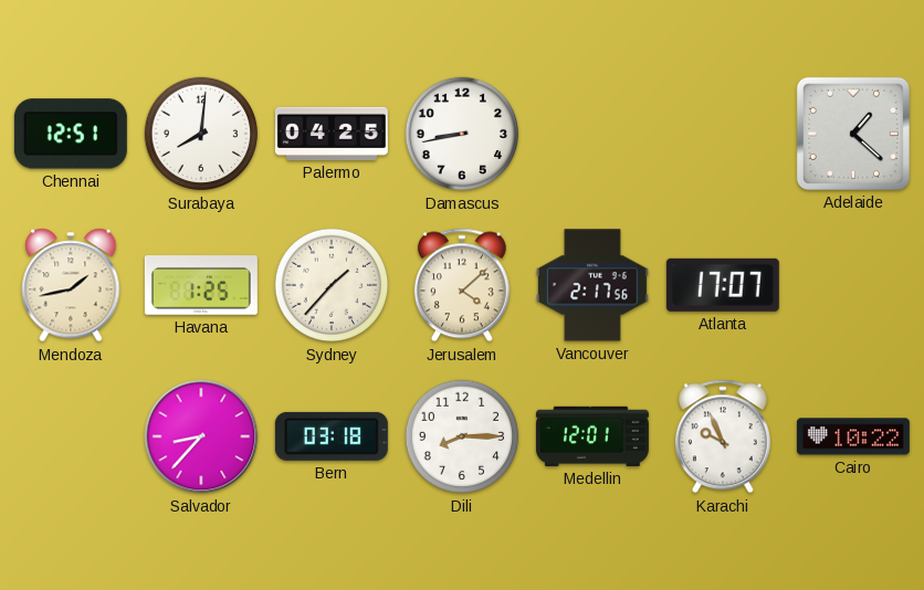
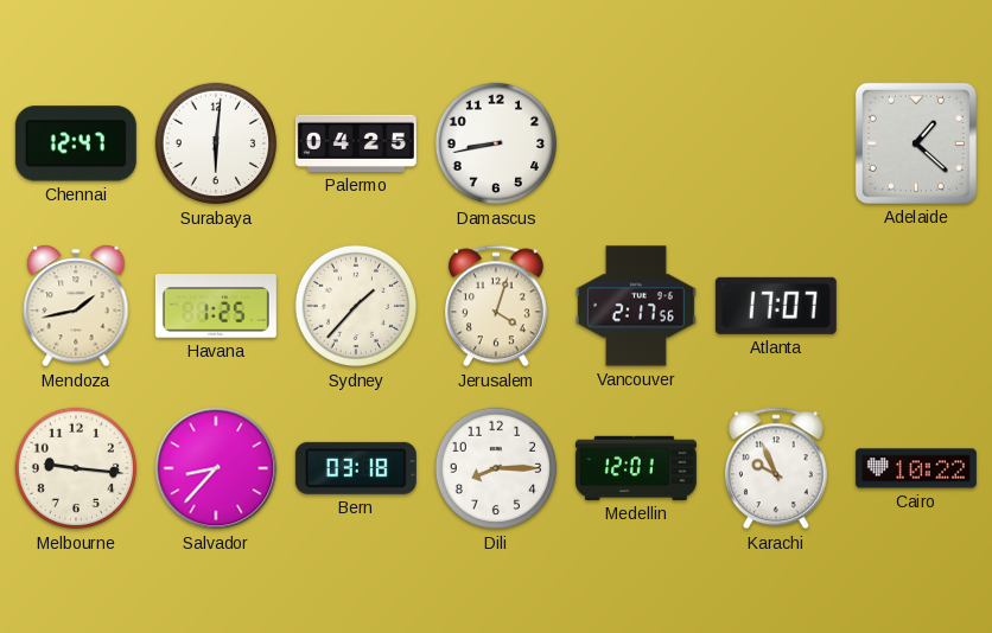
Chennai: 12:51 -> 12:47 (76, 143)
Surabaya: 8:01 -> 6:01 (216, 143)
Jerusalem: 4:08 -> 4:03 (496, 306)
Melbourne: none -> 9:16 (76, 468)
